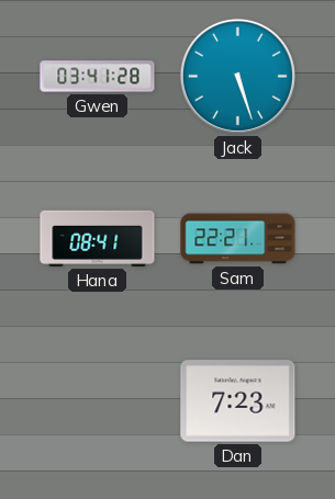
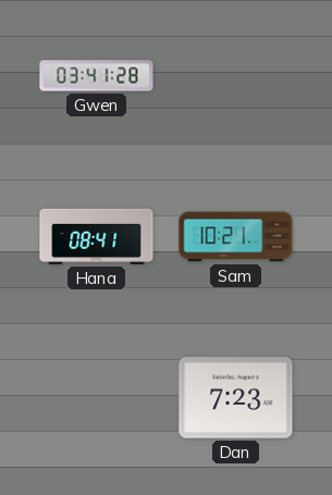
Jack: 5:27 -> none (237, 76)
Sam: 22:21 -> 10:21 (236, 237)
